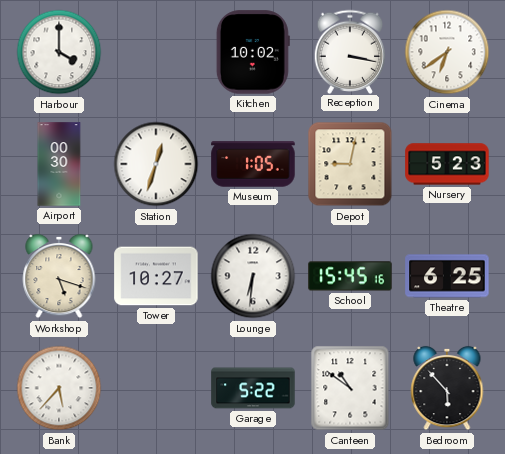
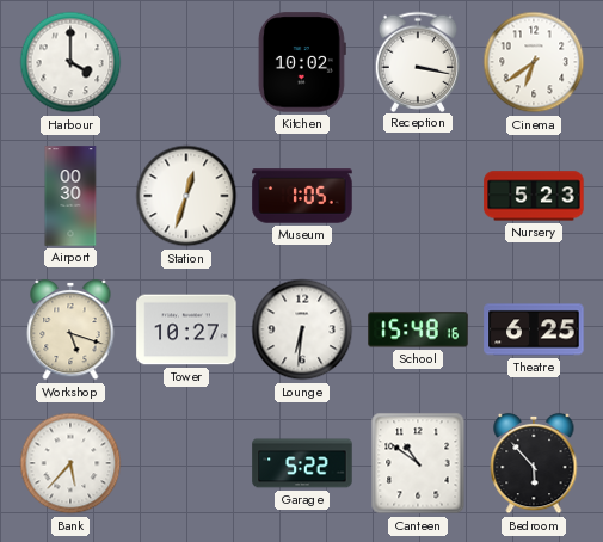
Depot: 9:02 -> none (350, 164)
School: 15:45 -> 15:48 (418, 329)
